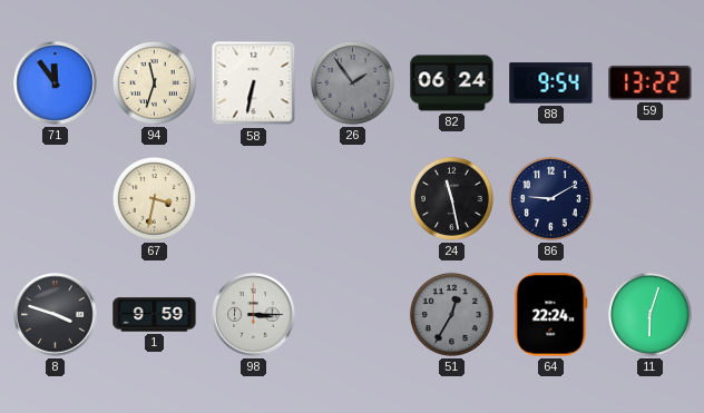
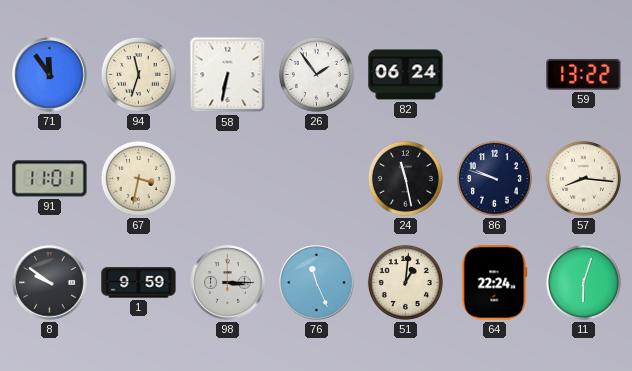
26 dial: grey -> white (316, 74)
88: 9:54 -> none (551, 83)
91: none -> 11:01 (50, 179)
86: 9:10 -> 9:48 (494, 178)
57: none -> 8:16 (583, 178)
8: 3:48 -> 9:51 (50, 283)
76: none -> 11:26 (317, 283)
51: 12:35 -> 1:01 (405, 282)
51 dial: grey -> cream (405, 282)
